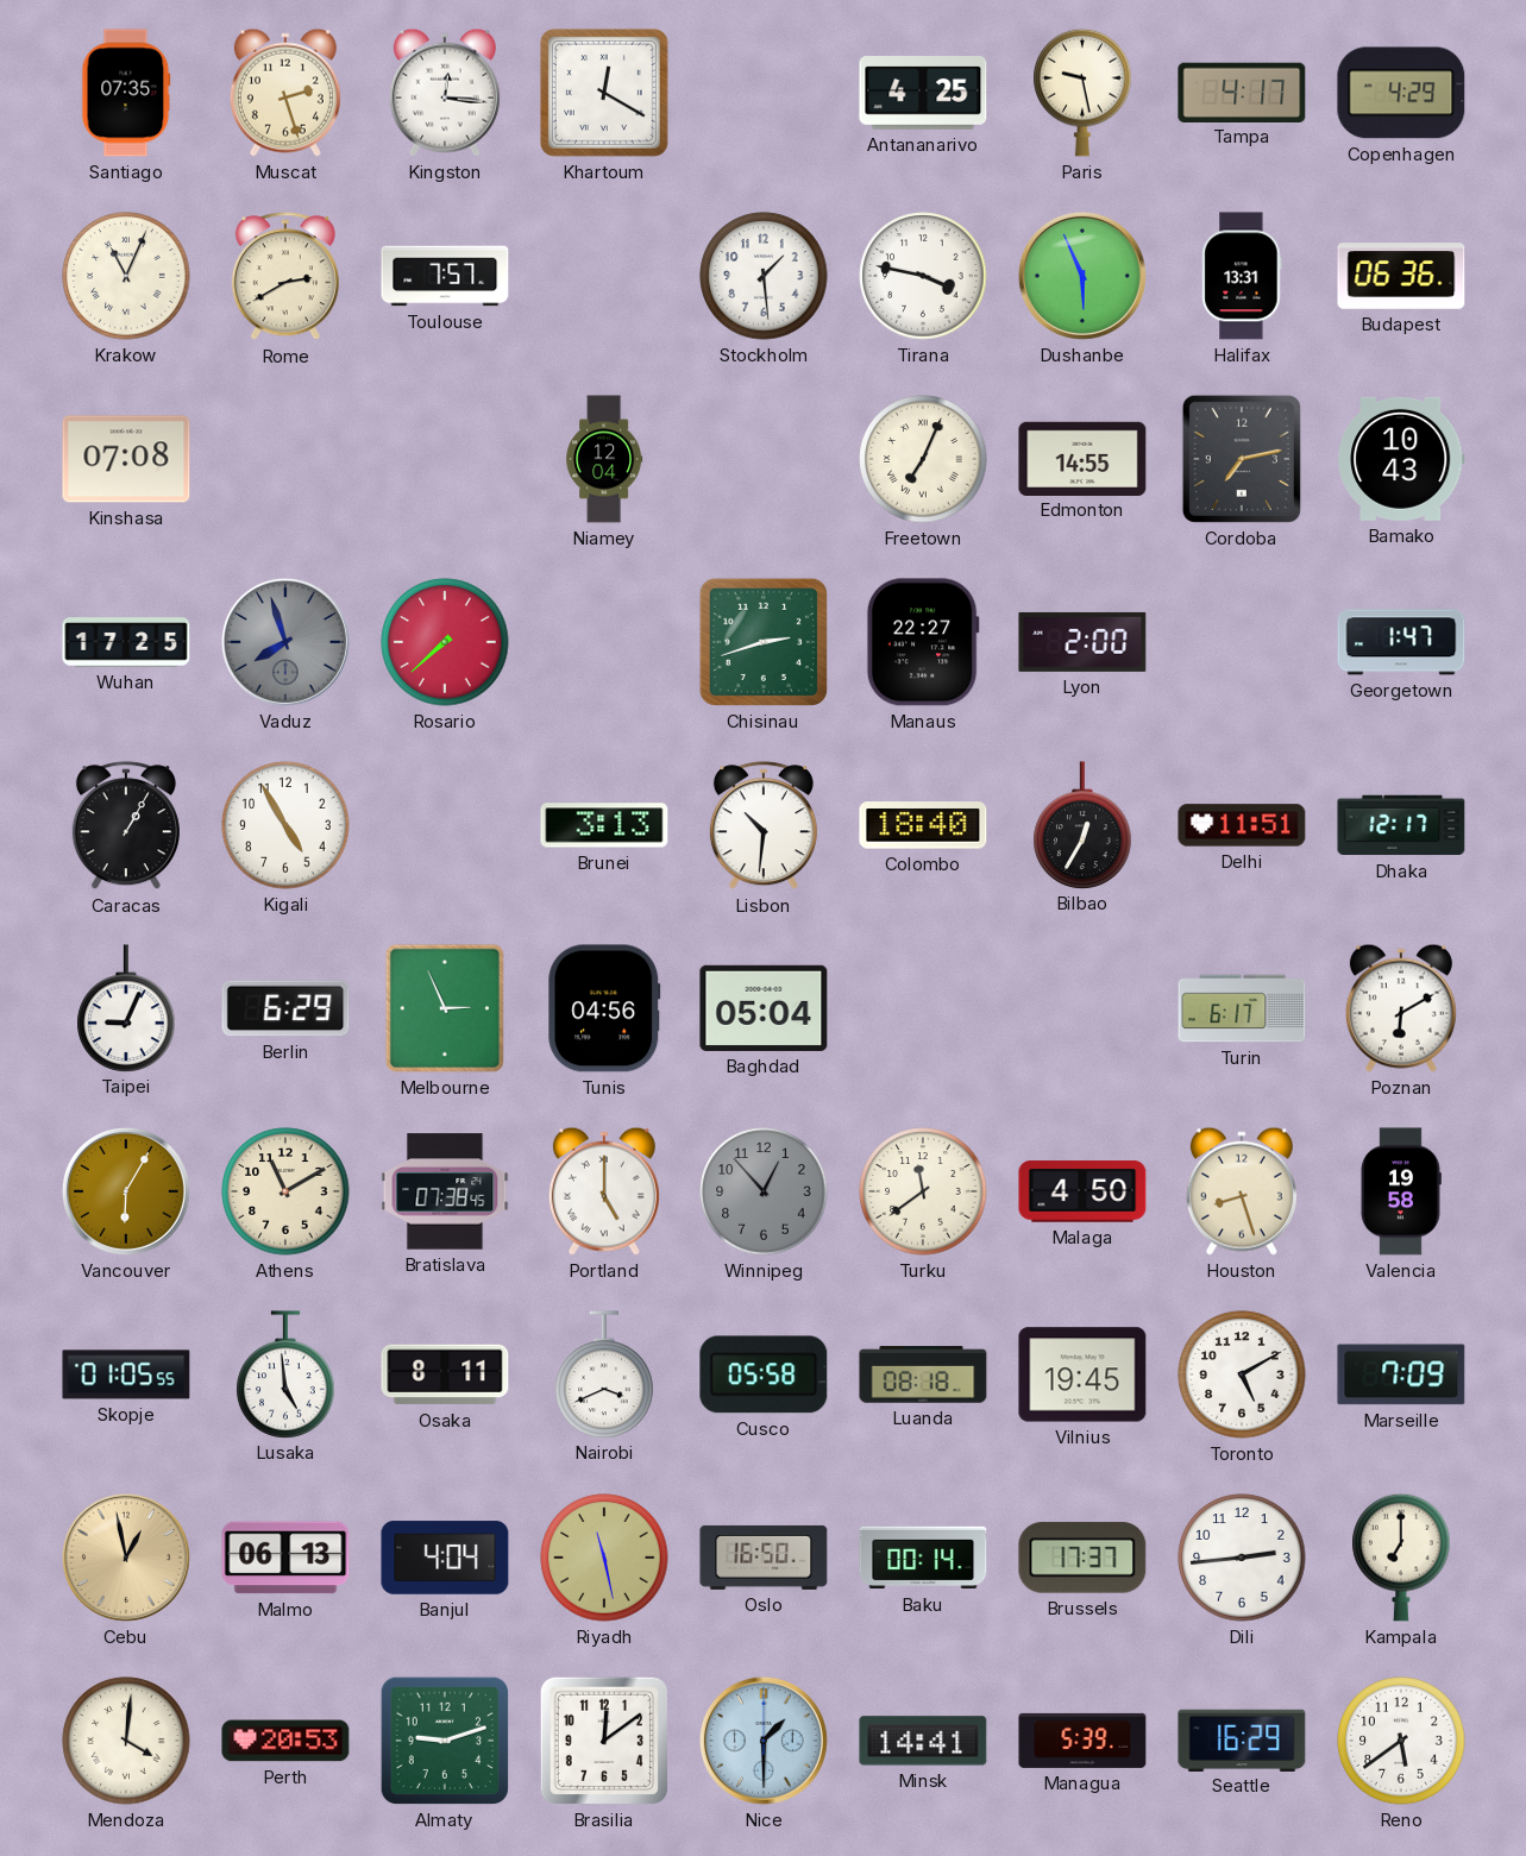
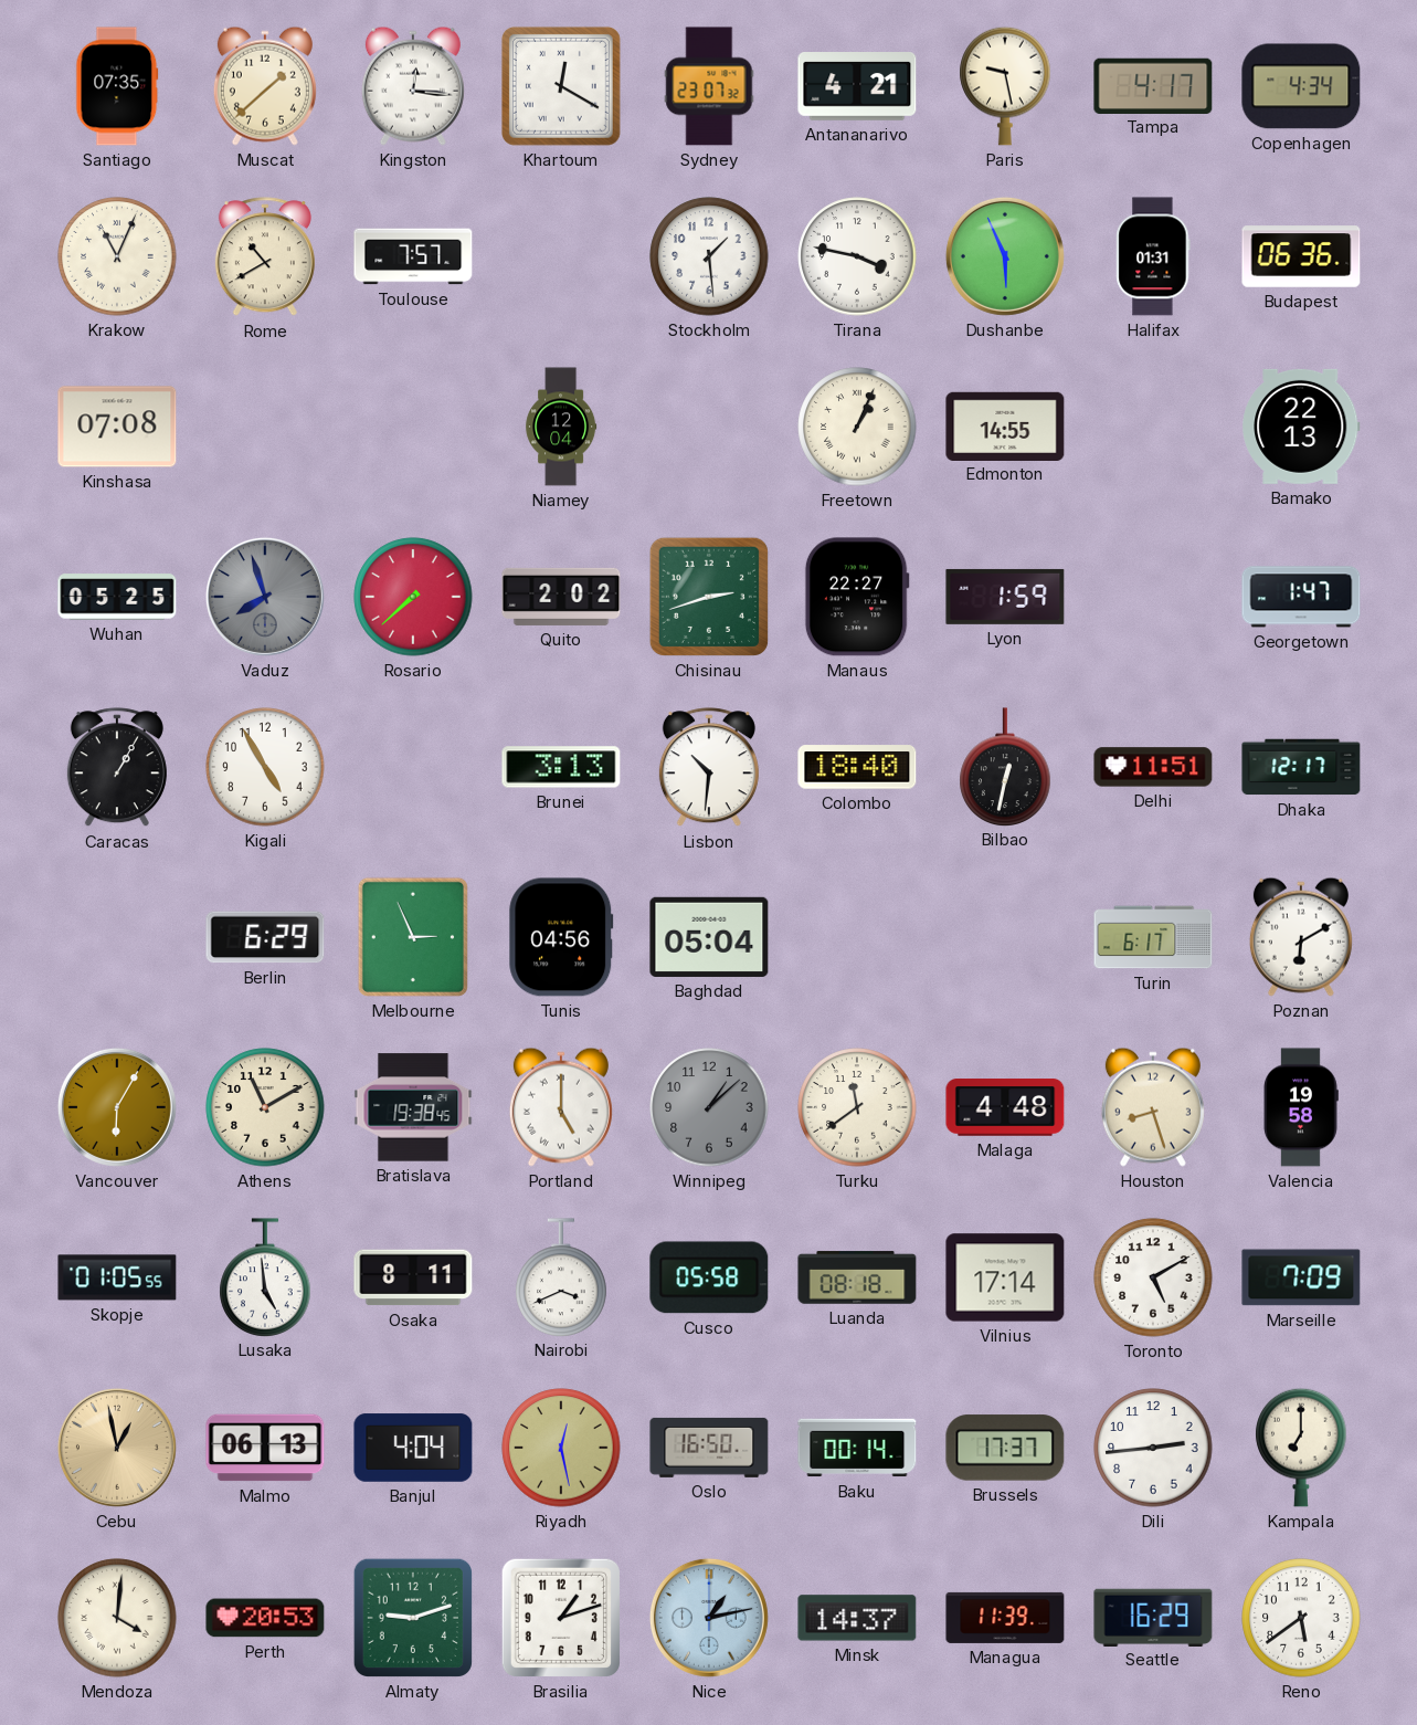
Muscat: 2:27 -> 1:38 (265, 86)
Sydney: none -> 23:07 (709, 86)
Antananarivo: 4:25 -> 4:21 (857, 87)
Copenhagen: 4:29 -> 4:34 (1301, 86)
Rome: 2:40 -> 10:40 (265, 257)
Halifax: 13:31 -> 01:31 (1153, 256)
Freetown: 7:04 -> 1:04 (857, 427)
Cordoba: 7:13 -> none (1242, 459)
Bamako: 10:43 -> 22:13 (1301, 427)
Wuhan: 17:25 -> 05:25 (117, 597)
Quito: none -> 2:02 (561, 597)
Lyon: 2:00 -> 1:59 (1005, 597)
Bilbao: 12:35 -> 12:32 (1005, 767)
Taipei: 9:04 -> none (126, 1008)
Bratislava: 07:38 -> 19:38 (413, 1107)
Winnipeg: 12:53 -> 1:08 (709, 1107)
Malaga: 4:50 -> 4:48 (1005, 1107)
Vilnius: 19:45 -> 17:14 (1005, 1277)
Riyadh: 11:28 -> 12:28 (561, 1448)
Brasilia: 12:09 -> 1:12 (561, 1618)
Nice: 1:30 -> 1:13 (709, 1618)
Minsk: 14:41 -> 14:37 (857, 1618)
Managua: 5:39 -> 11:39 (1005, 1618)
